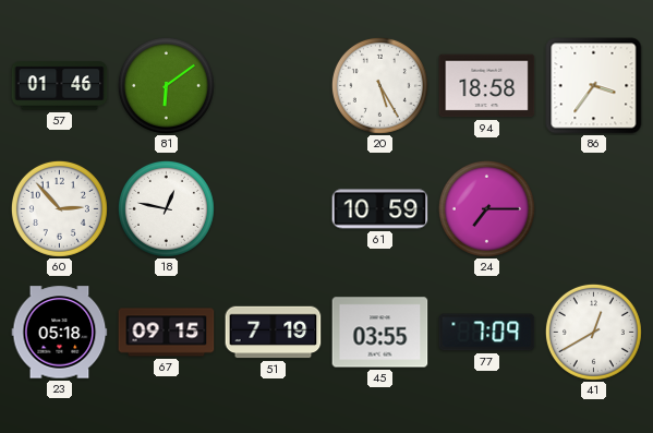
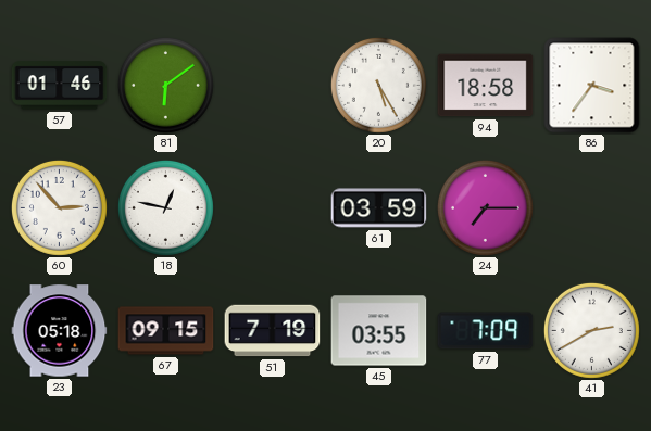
61: 10:59 -> 03:59 (379, 208)
41: 12:40 -> 2:40 (591, 330)
